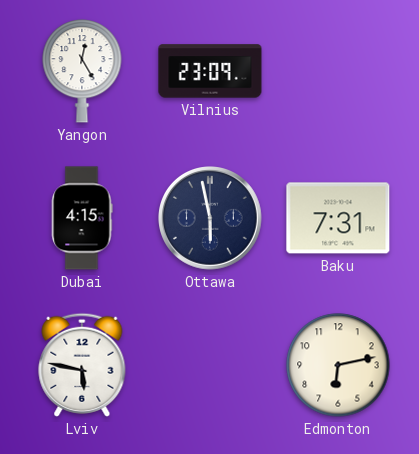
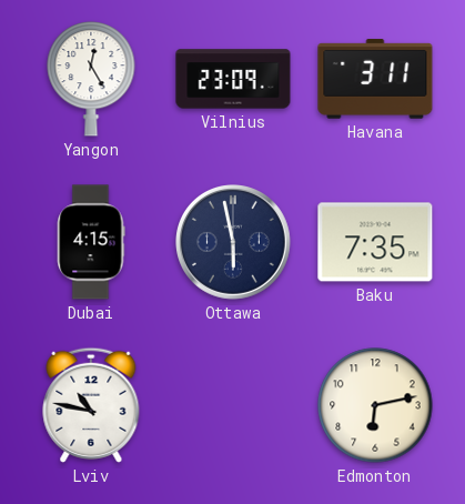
Havana: none -> 3:11 (375, 79)
Baku: 7:31 -> 7:35 (375, 242)
Lviv: 5:47 -> 10:47 (91, 405)
